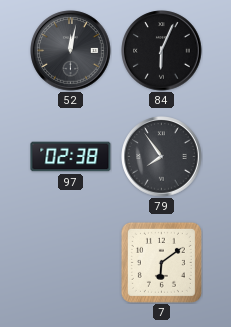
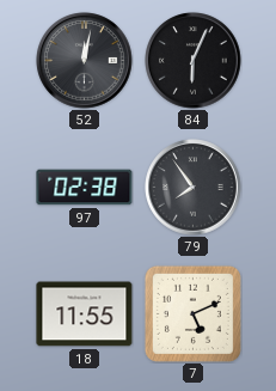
18: none -> 11:55 (85, 314)
7: 6:09 -> 5:11 (192, 313)
